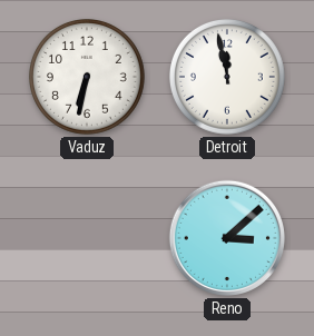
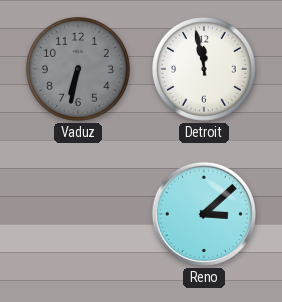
Vaduz dial: white -> grey (78, 69)
